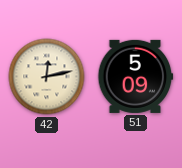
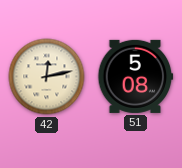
51: 5:09 -> 5:08 (136, 76)
